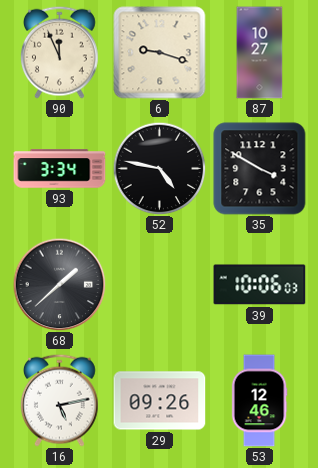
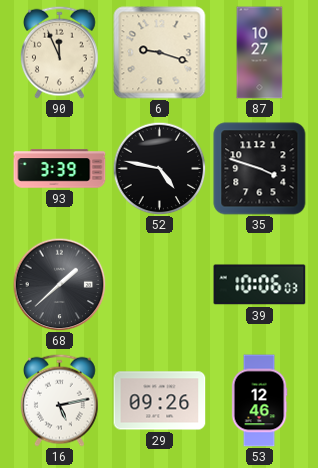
93: 3:34 -> 3:39 (60, 169)
35: 3:50 -> 3:48 (260, 169)
